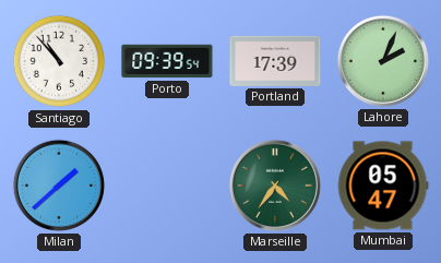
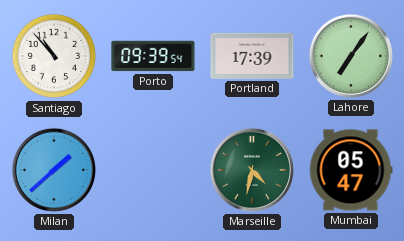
Lahore: 2:04 -> 7:06 (351, 56)
Marseille: 4:36 -> 4:32 (252, 170)
